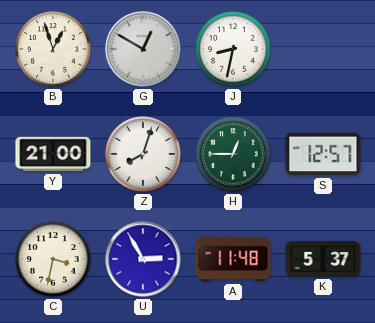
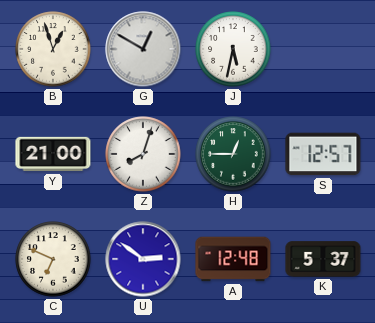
J: 8:32 -> 5:32 (233, 49)
C: 3:32 -> 6:49 (53, 259)
U: 2:55 -> 2:51 (143, 259)
A: 11:48 -> 12:48 (233, 259)
